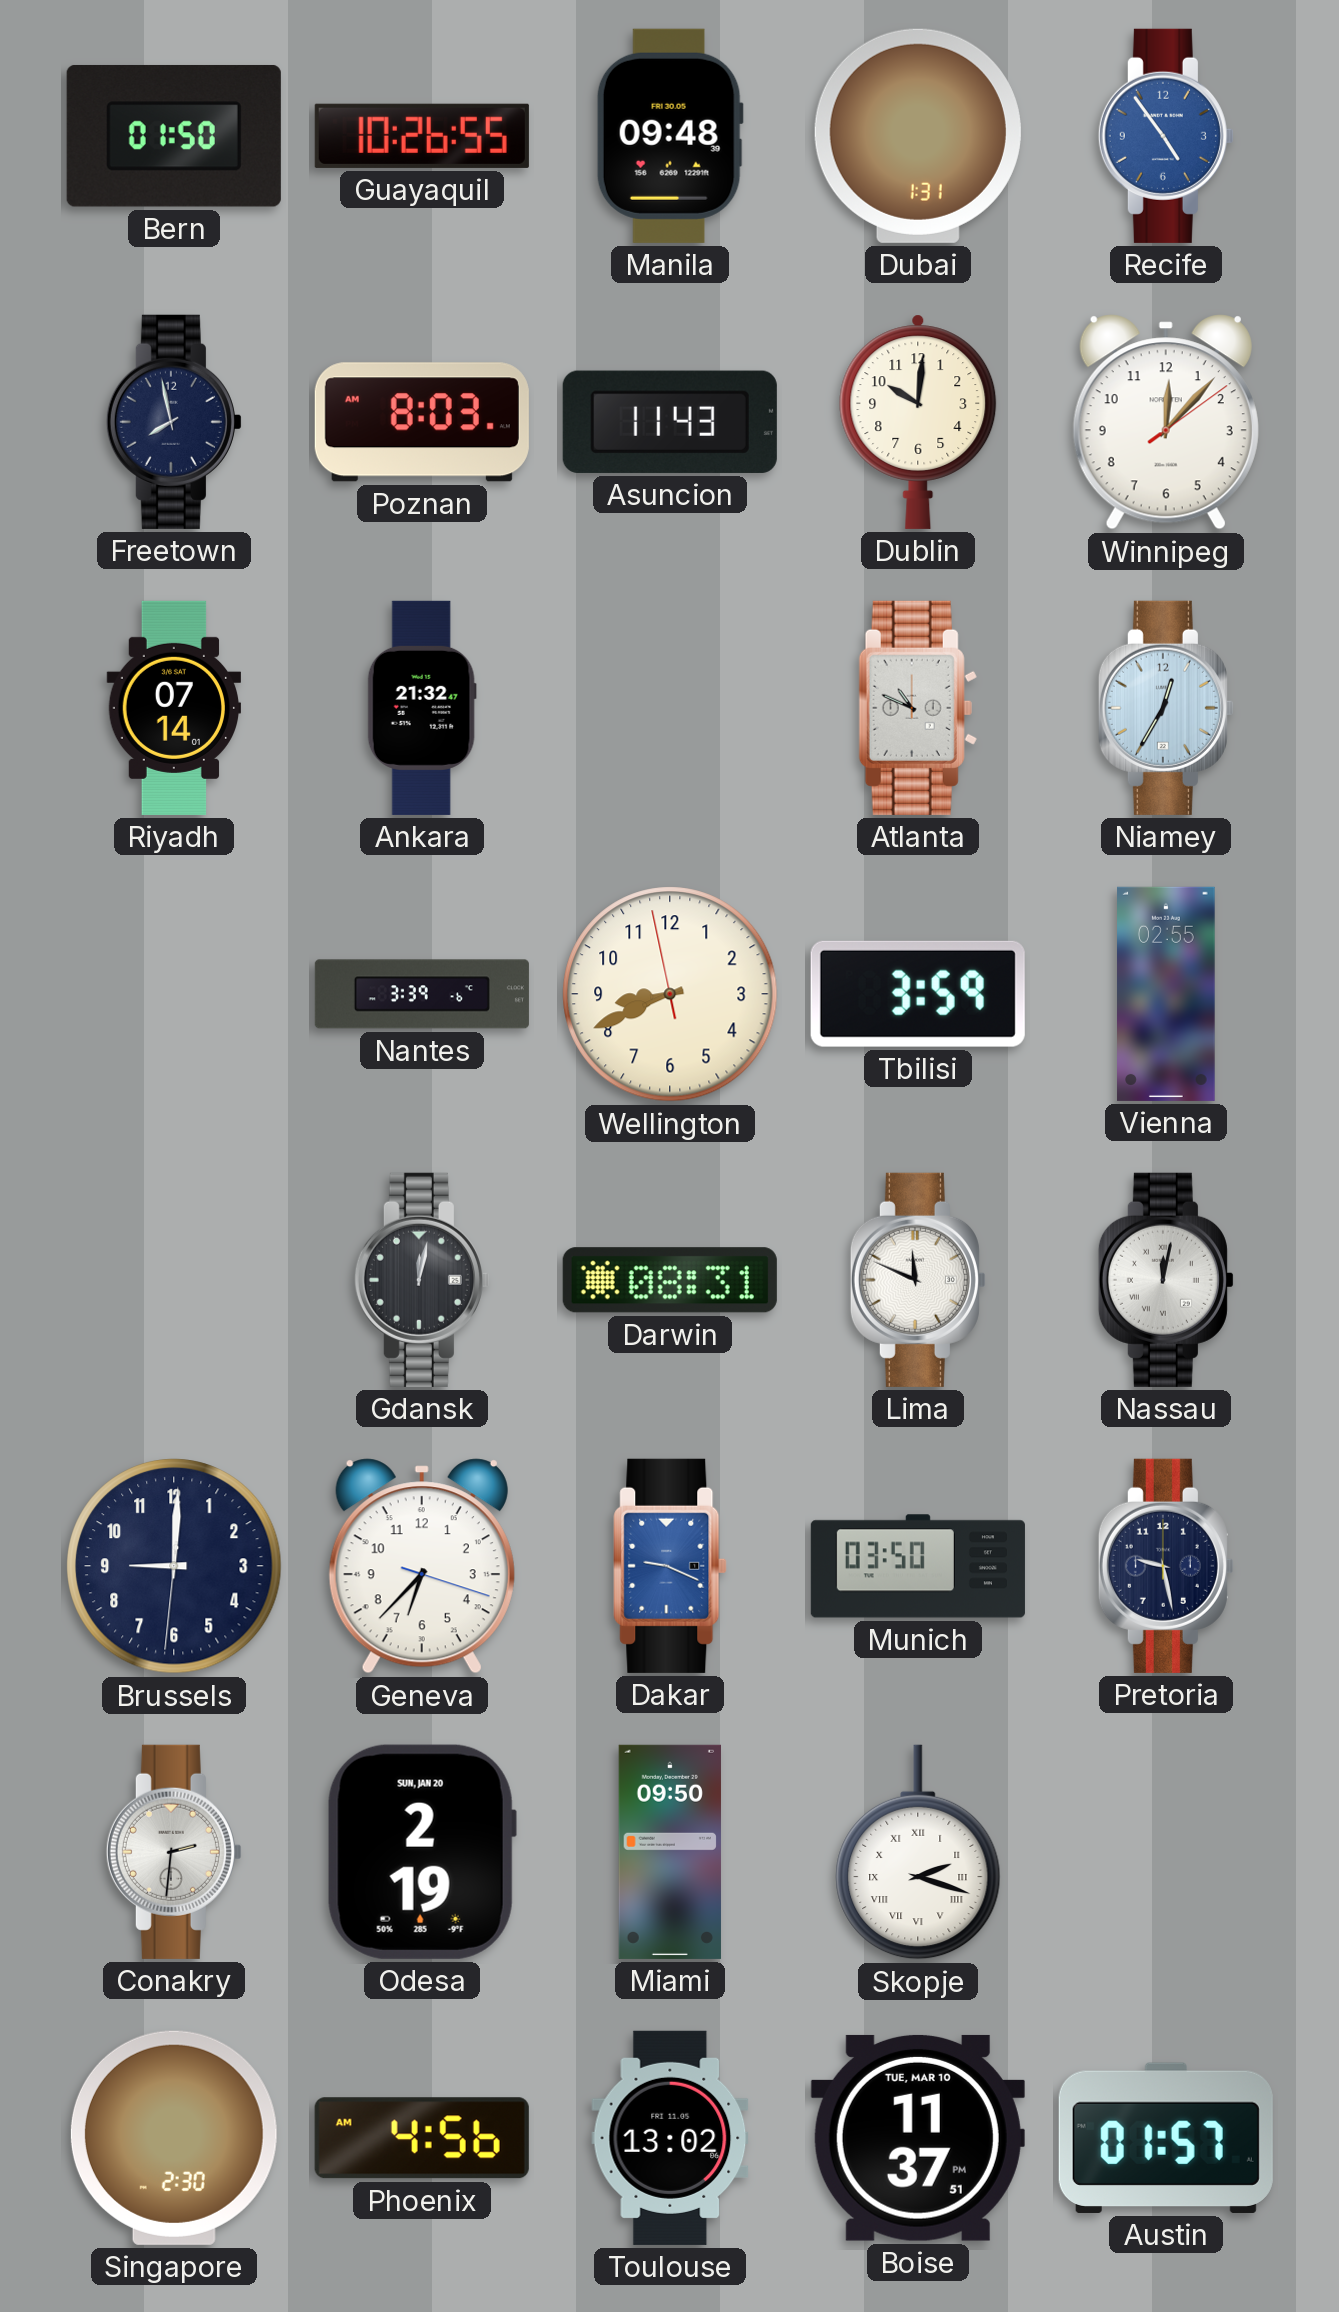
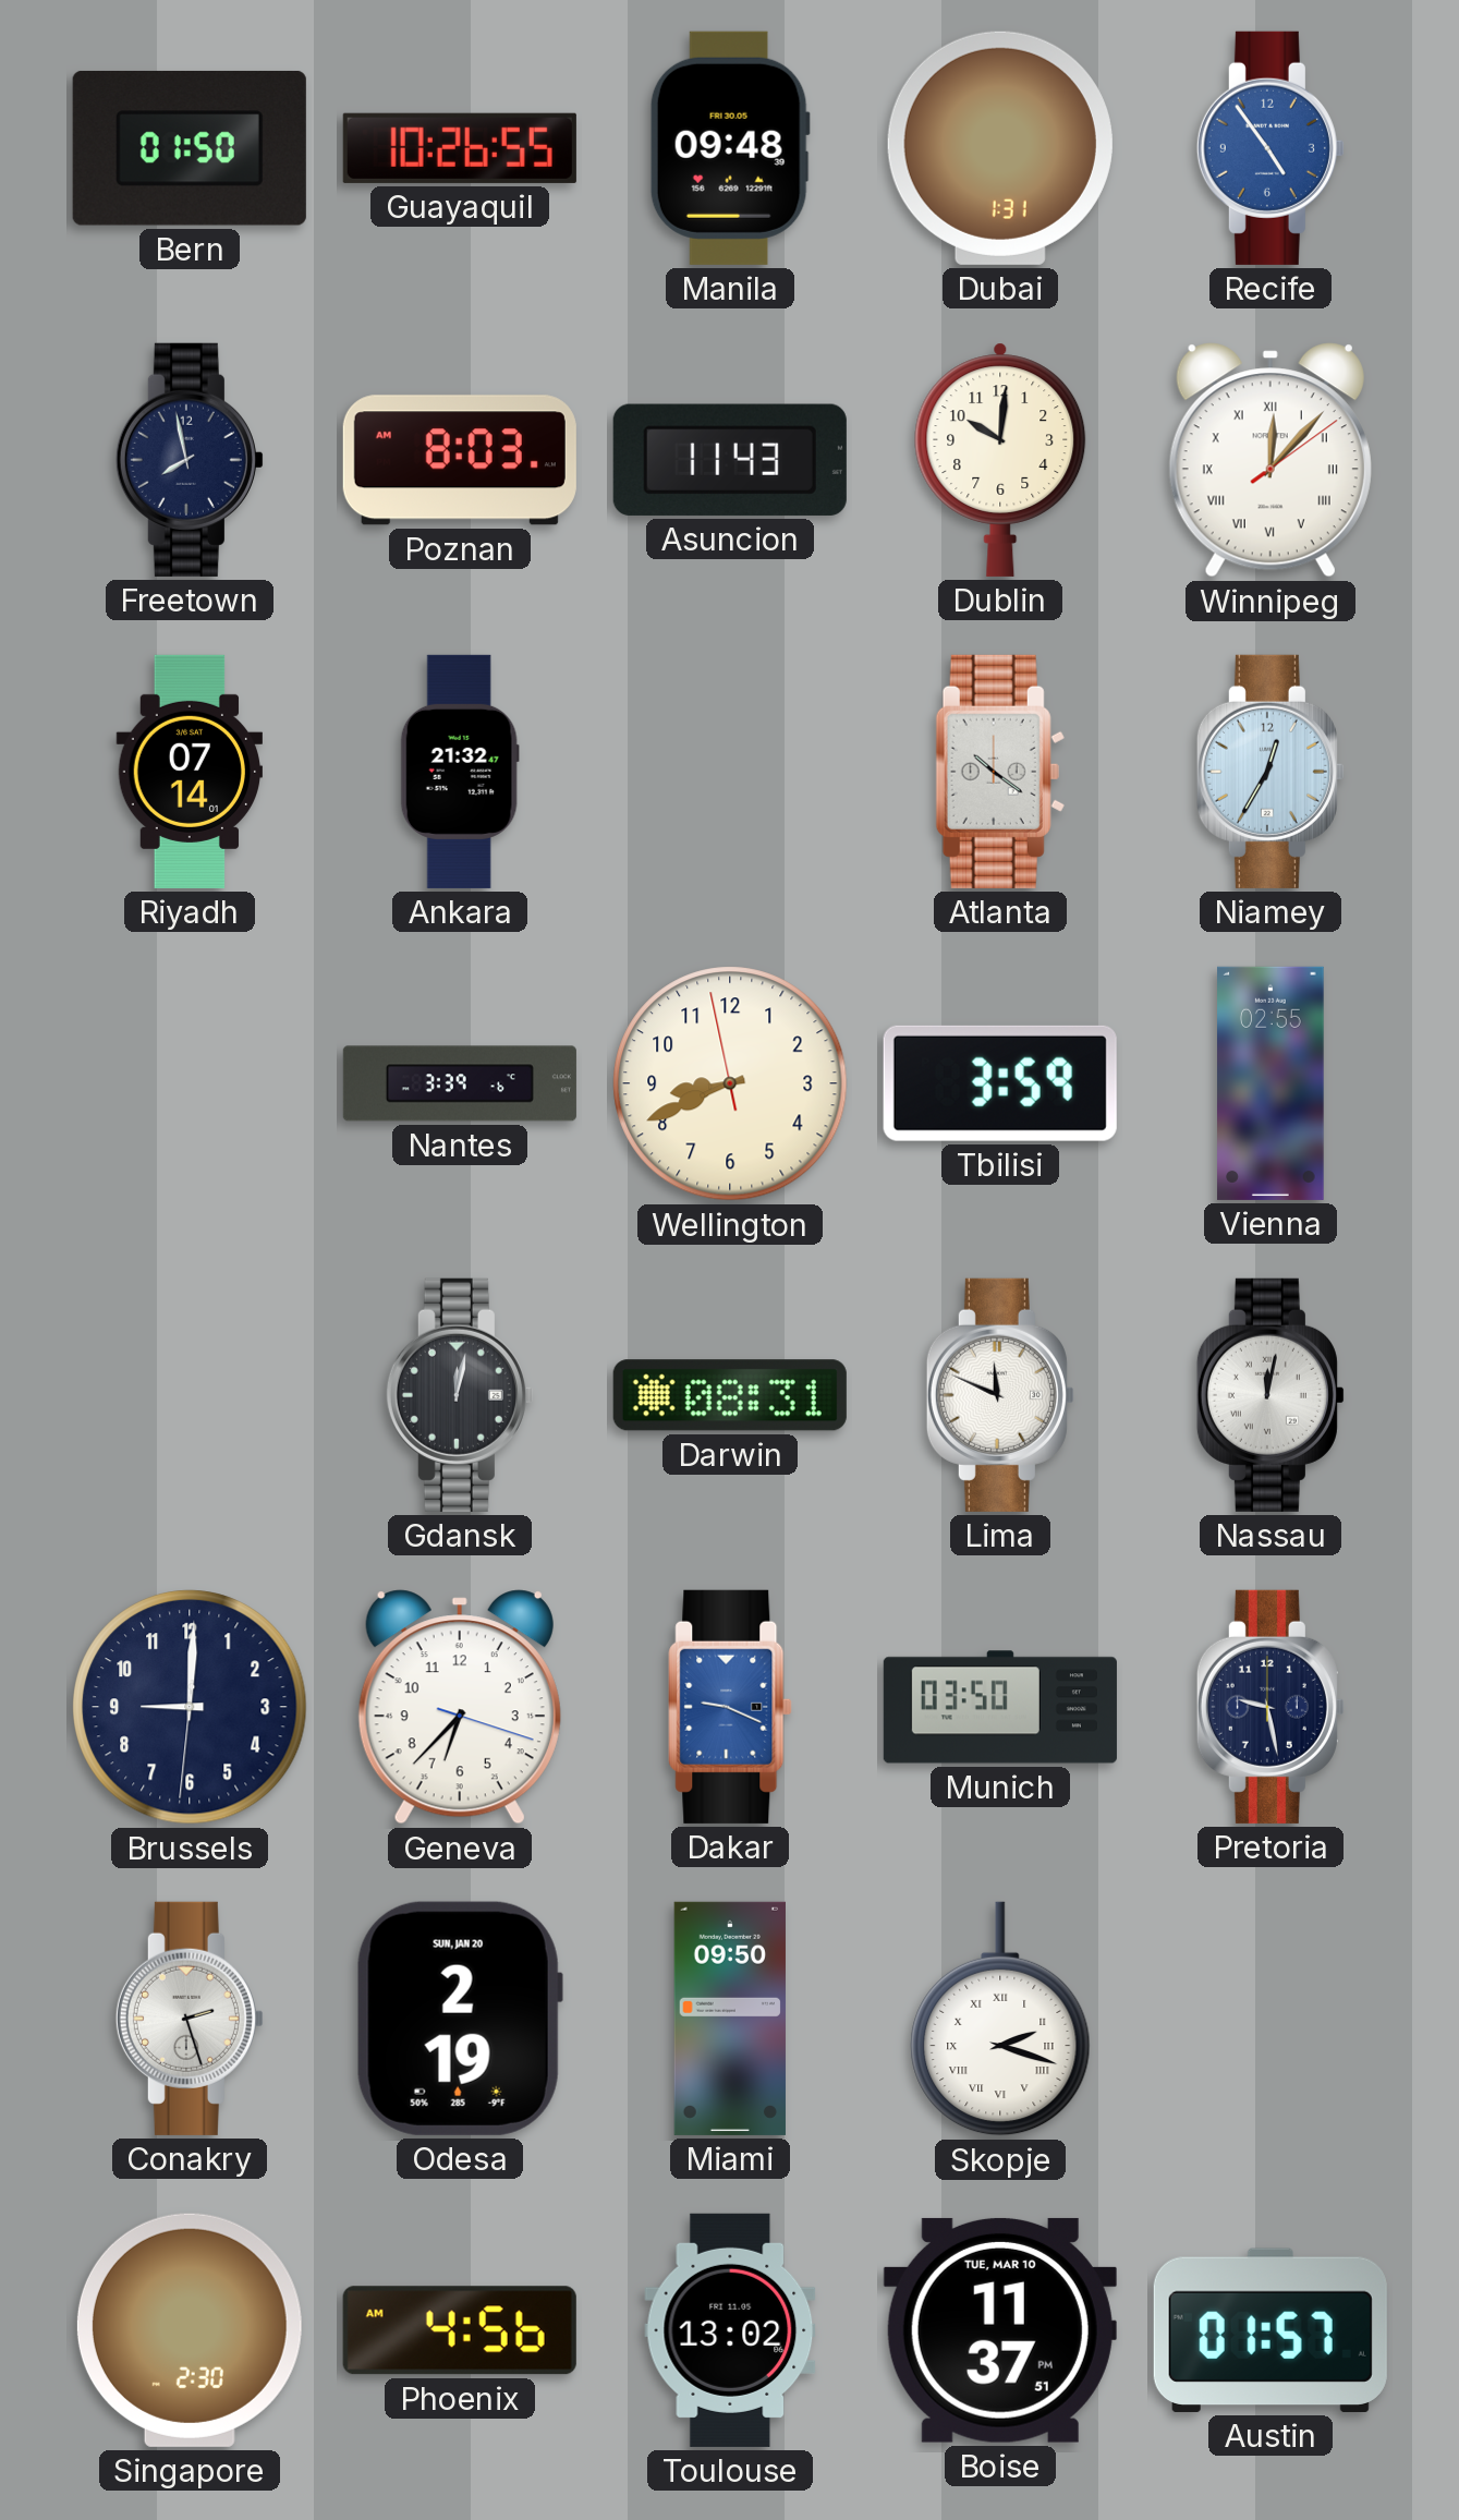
Winnipeg numerals: Arabic -> Roman (1270, 460)
Atlanta: 10:49 -> 10:21 (1000, 772)
Conakry: 2:31 -> 2:27 (190, 2019)
